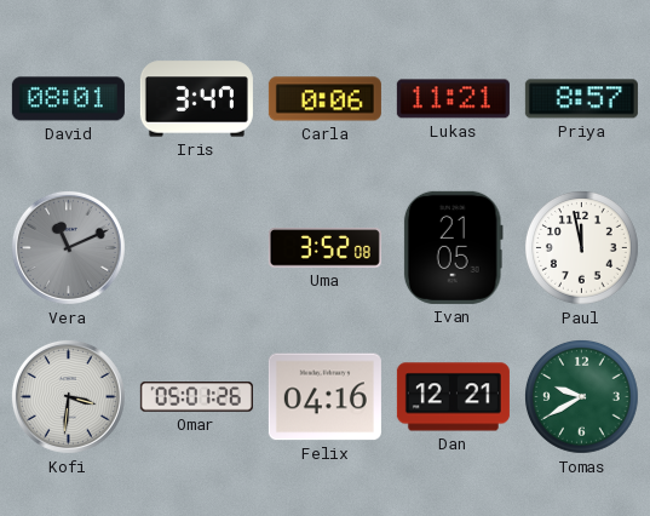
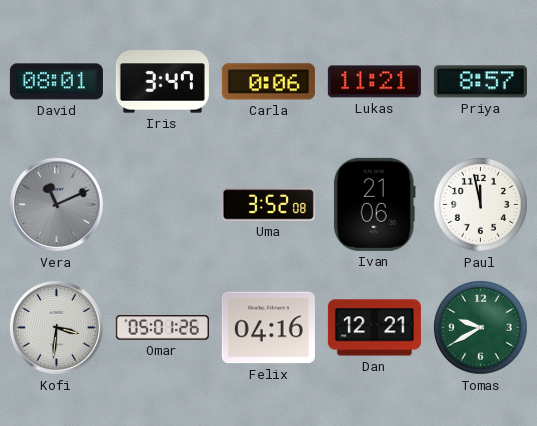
Ivan: 21:05 -> 21:06 (374, 204)
